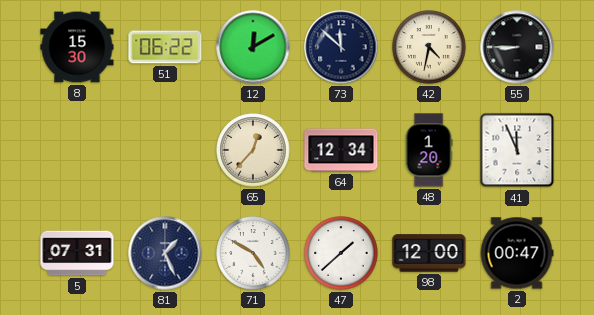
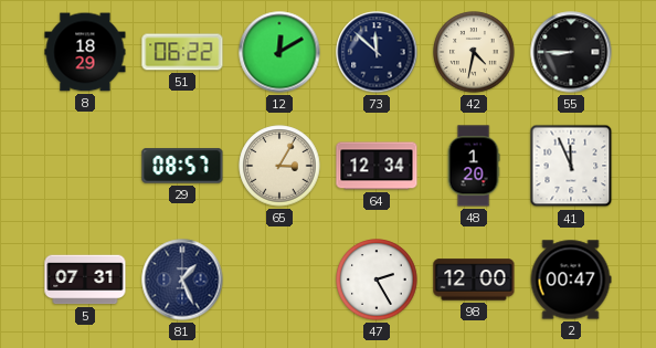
8: 15:30 -> 18:29 (85, 52)
29: none -> 08:57 (182, 166)
65: 12:37 -> 3:05 (279, 166)
71: 4:50 -> none (253, 253)
47: 1:38 -> 2:25 (377, 280)
